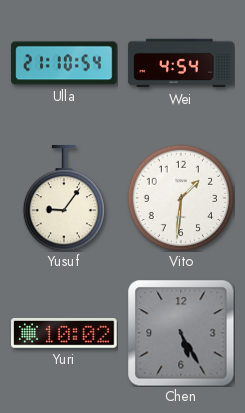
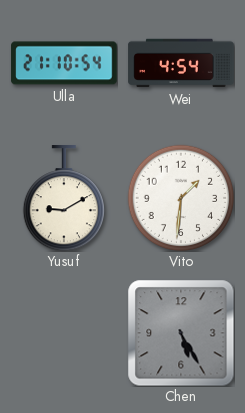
Yusuf: 9:06 -> 9:10 (63, 198)
Yuri: 10:02 -> none (64, 334)
